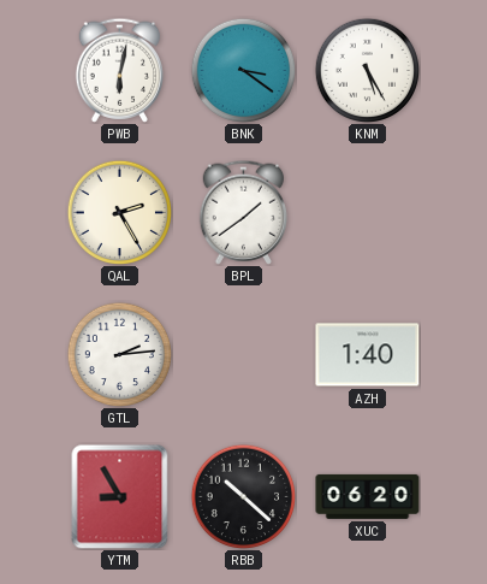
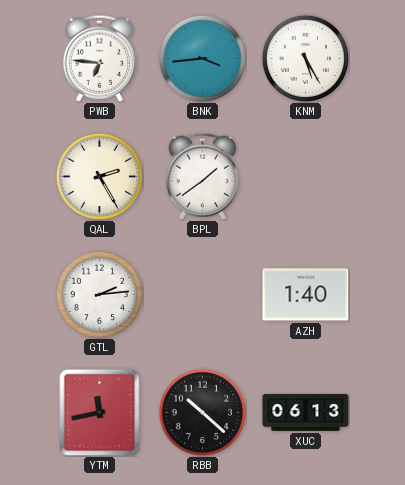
PWB: 6:02 -> 6:46 (100, 58)
BNK: 3:21 -> 3:44 (202, 58)
YTM: 8:55 -> 11:43 (100, 412)
XUC: 06:20 -> 06:13 (306, 412)
